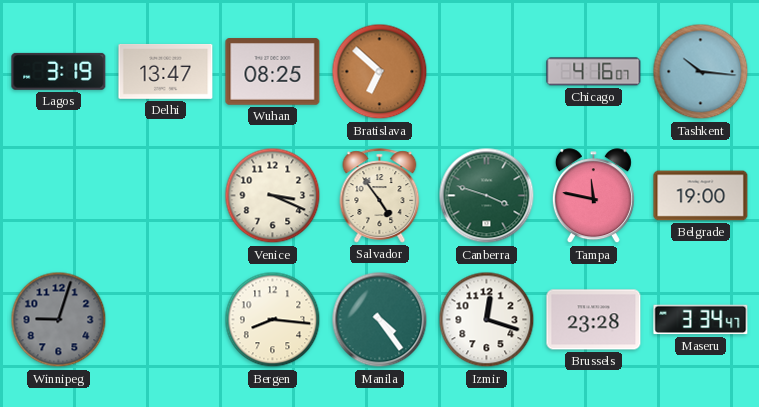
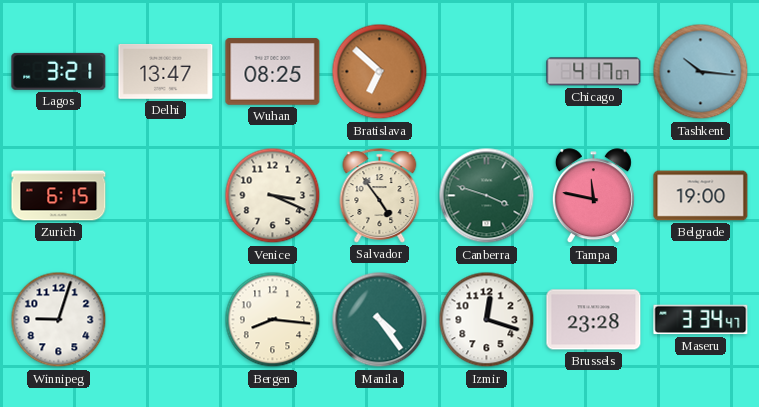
Lagos: 3:19 -> 3:21 (59, 71)
Chicago: 4:16 -> 4:17 (594, 72)
Zurich: none -> 6:15 (59, 196)
Winnipeg dial: grey -> white (59, 320)
